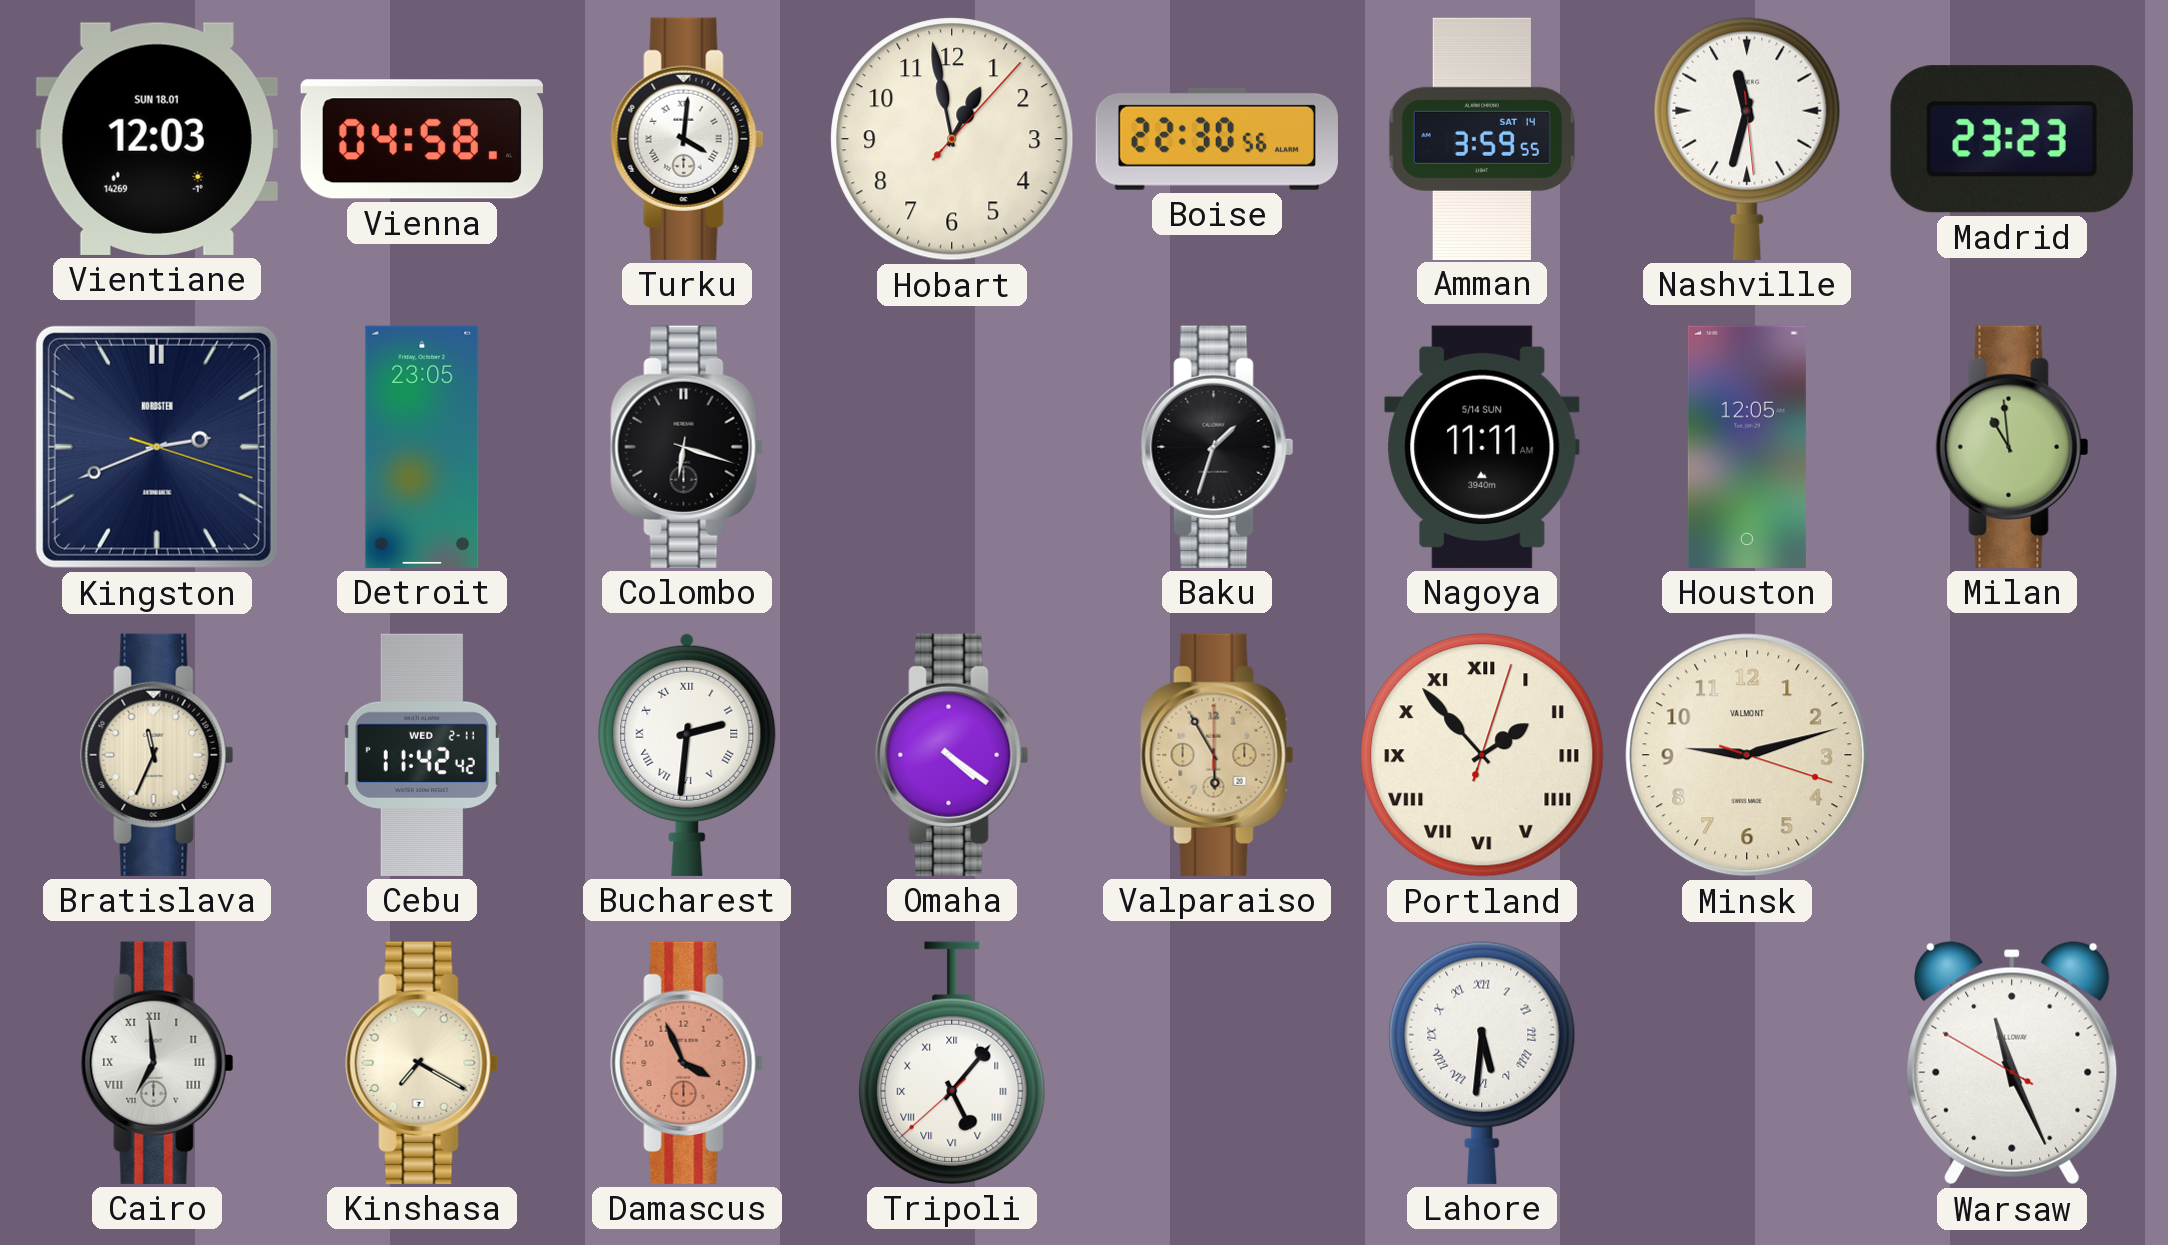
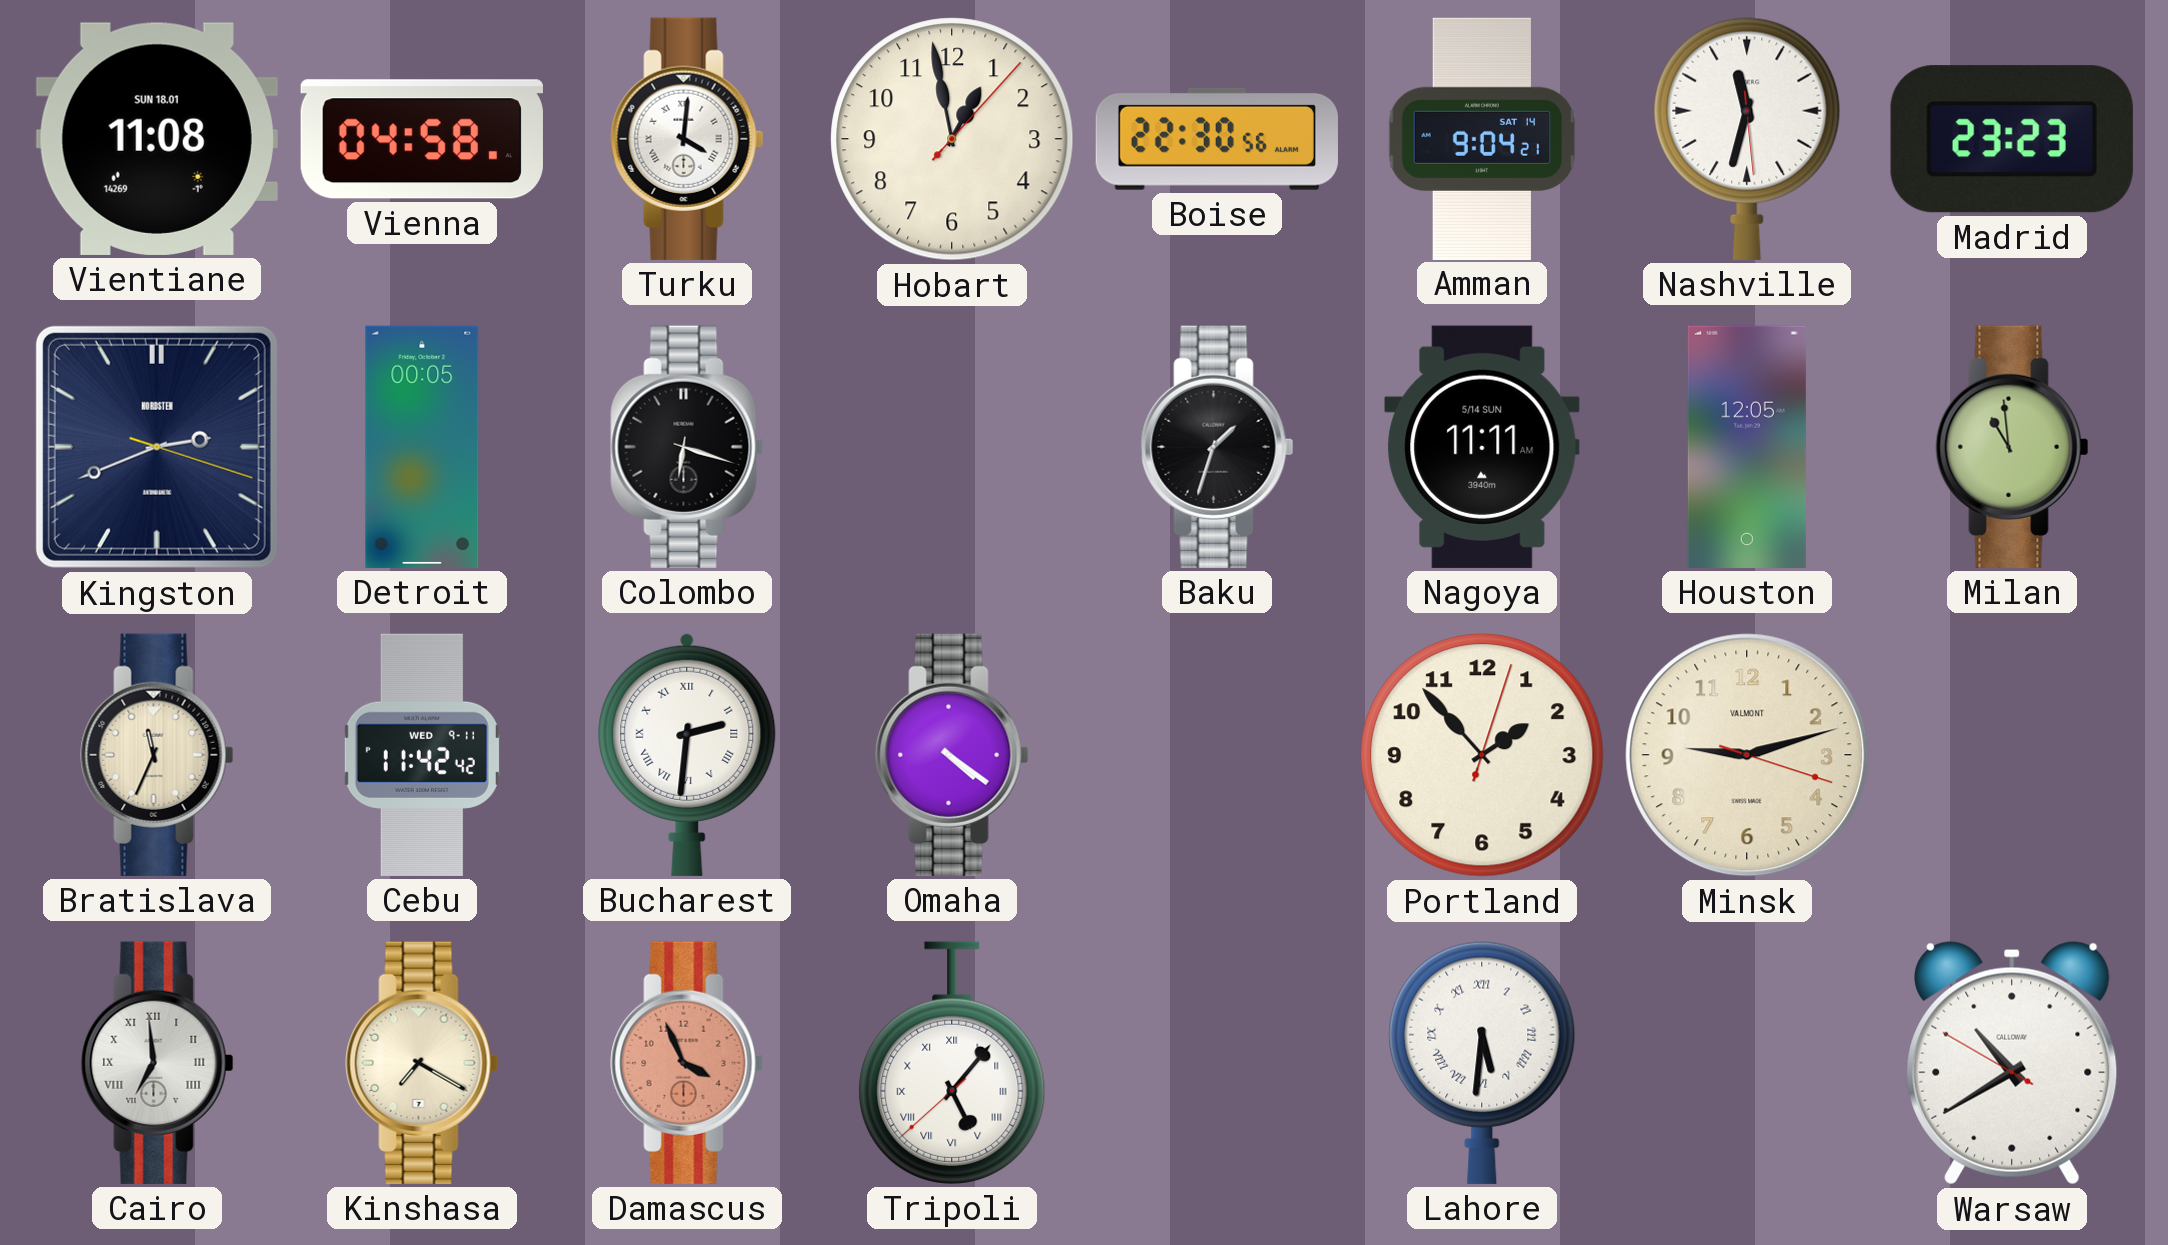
Vientiane: 12:03 -> 11:08 (157, 139)
Amman: 3:59 -> 9:04 (1482, 138)
Detroit: 23:05 -> 00:05 (422, 447)
Cebu date: WED 2-11 -> WED 9-11 (422, 755)
Valparaiso: 5:55 -> none (1217, 755)
Portland numerals: Roman -> Arabic (1482, 755)
Warsaw: 11:25 -> 10:39 (2012, 1063)
